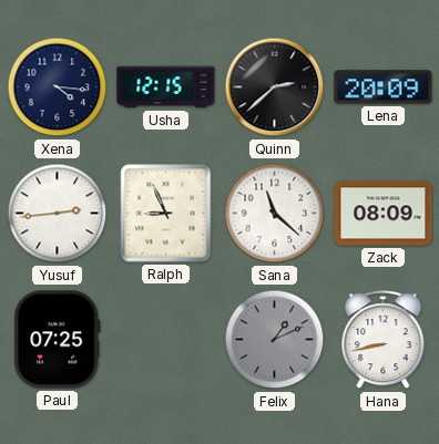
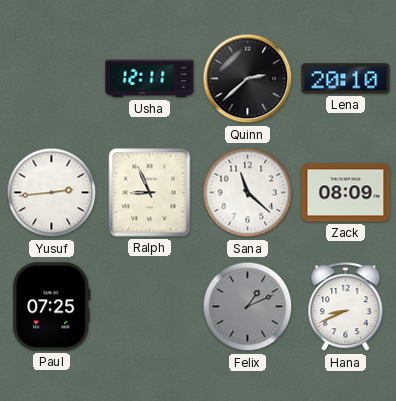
Xena: 4:16 -> none (58, 87)
Usha: 12:15 -> 12:11 (150, 79)
Lena: 20:09 -> 20:10 (346, 79)
Hana: 8:43 -> 8:41 (346, 307)
